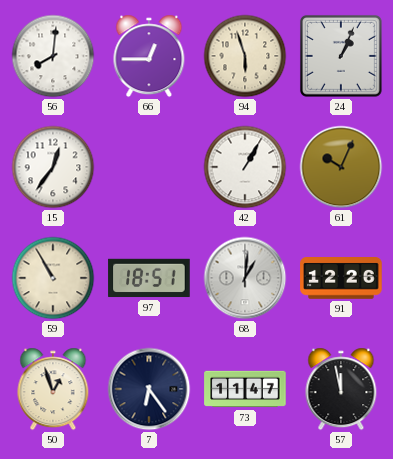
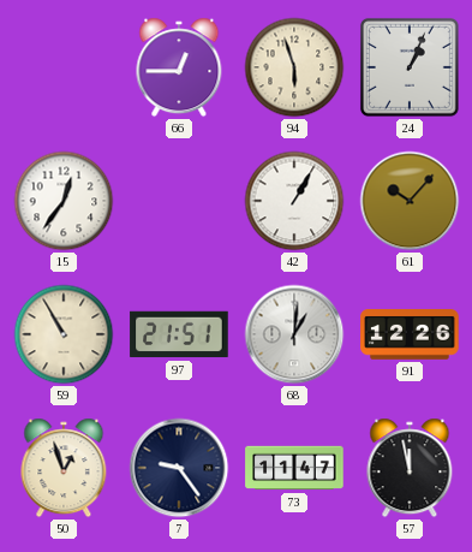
56: 8:01 -> none (53, 56)
61: 10:04 -> 10:07 (410, 201)
97: 18:51 -> 21:51 (179, 334)
7: 6:24 -> 9:24 (179, 468)
